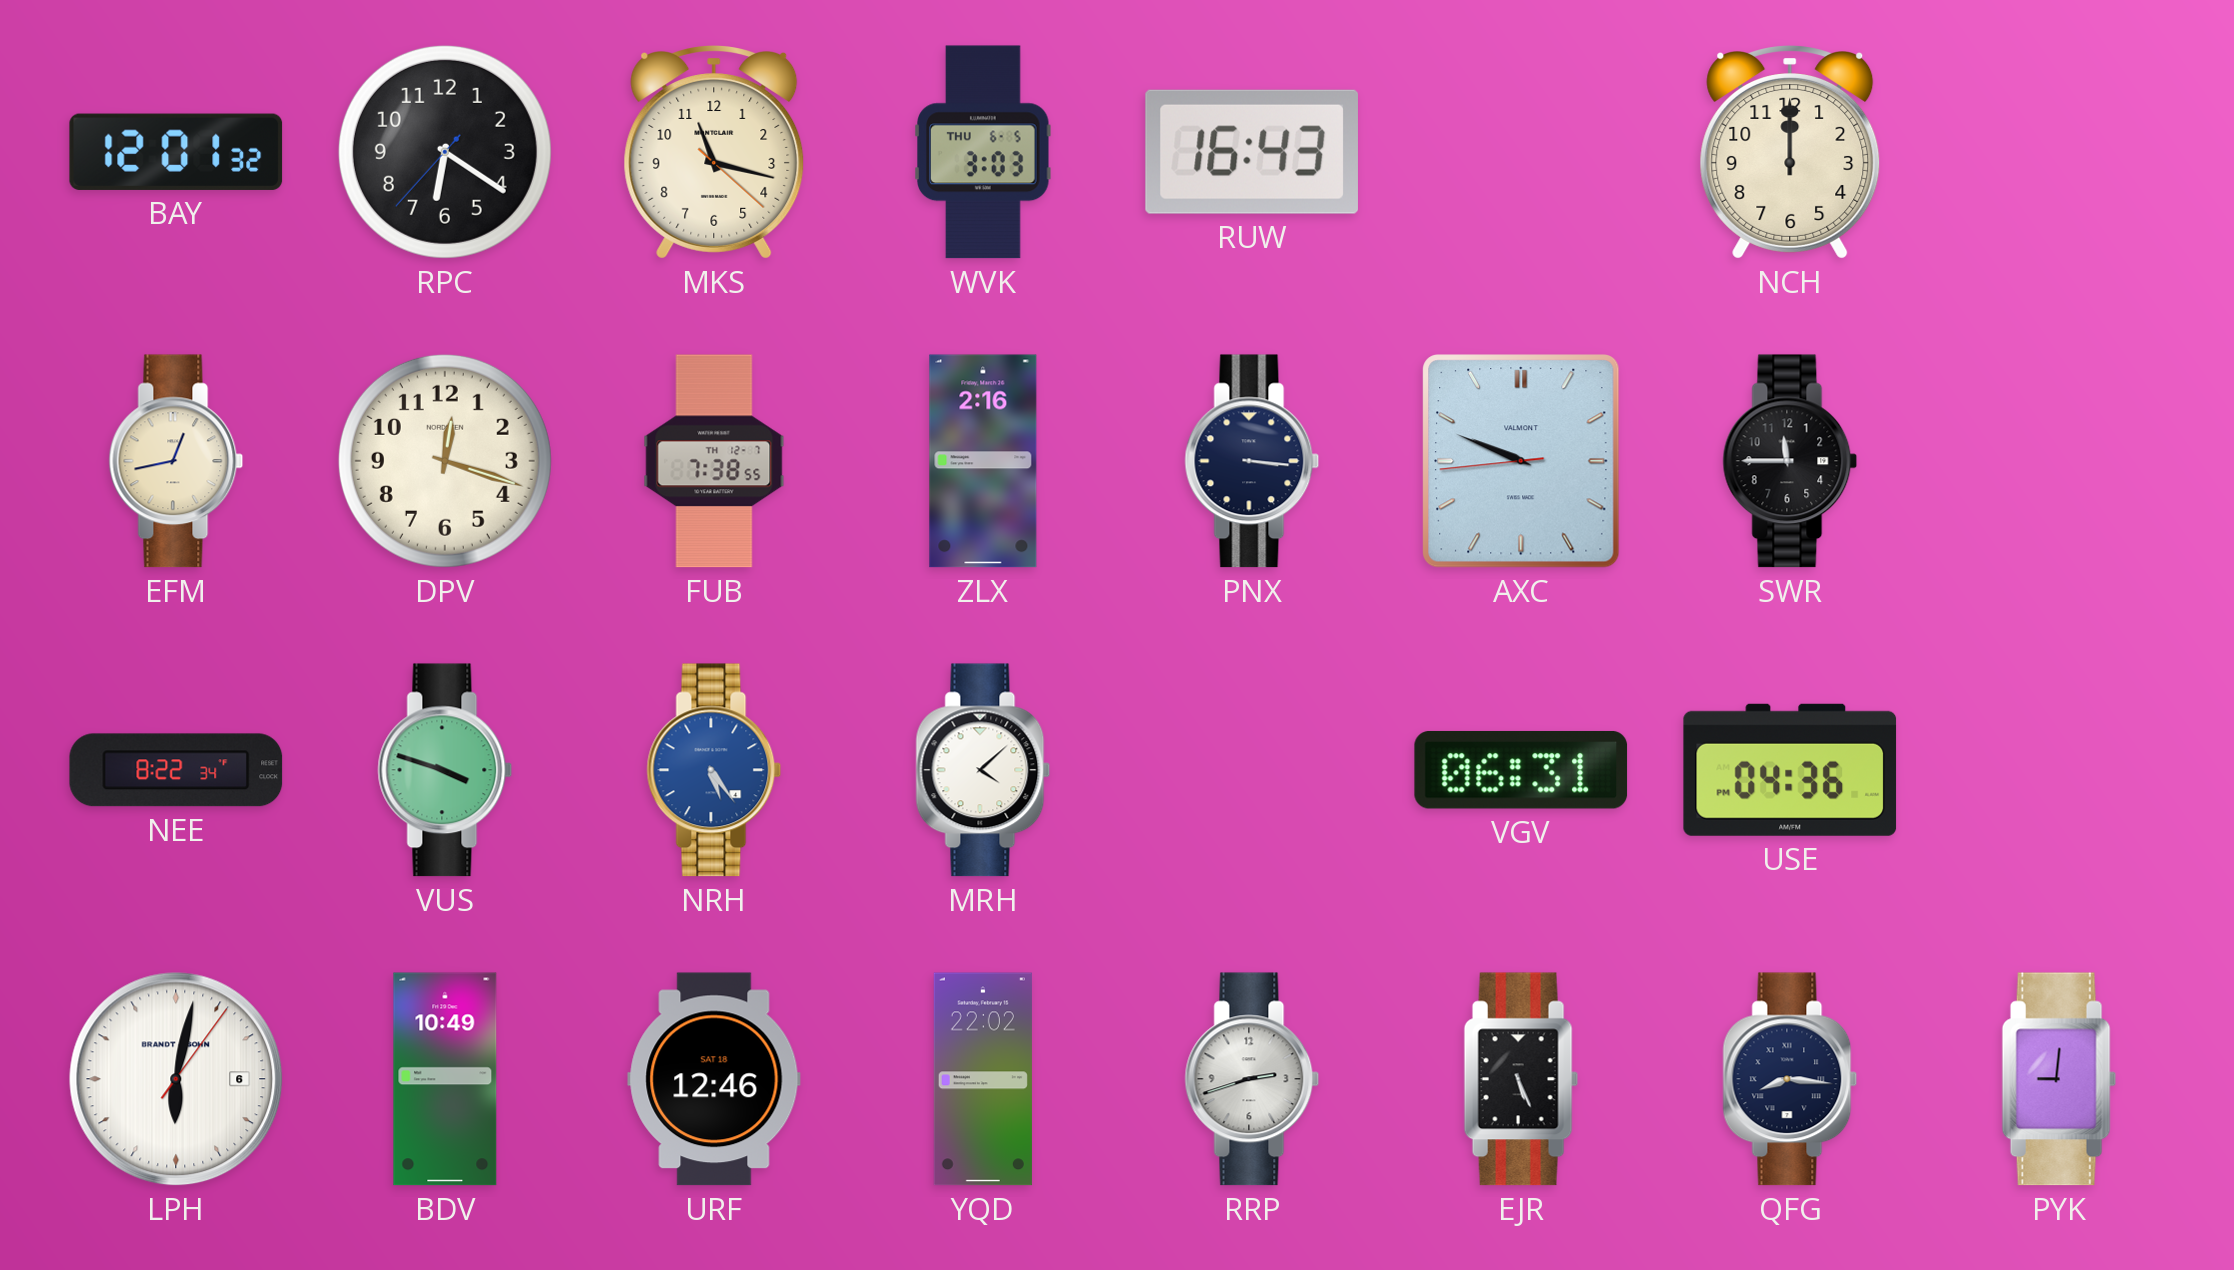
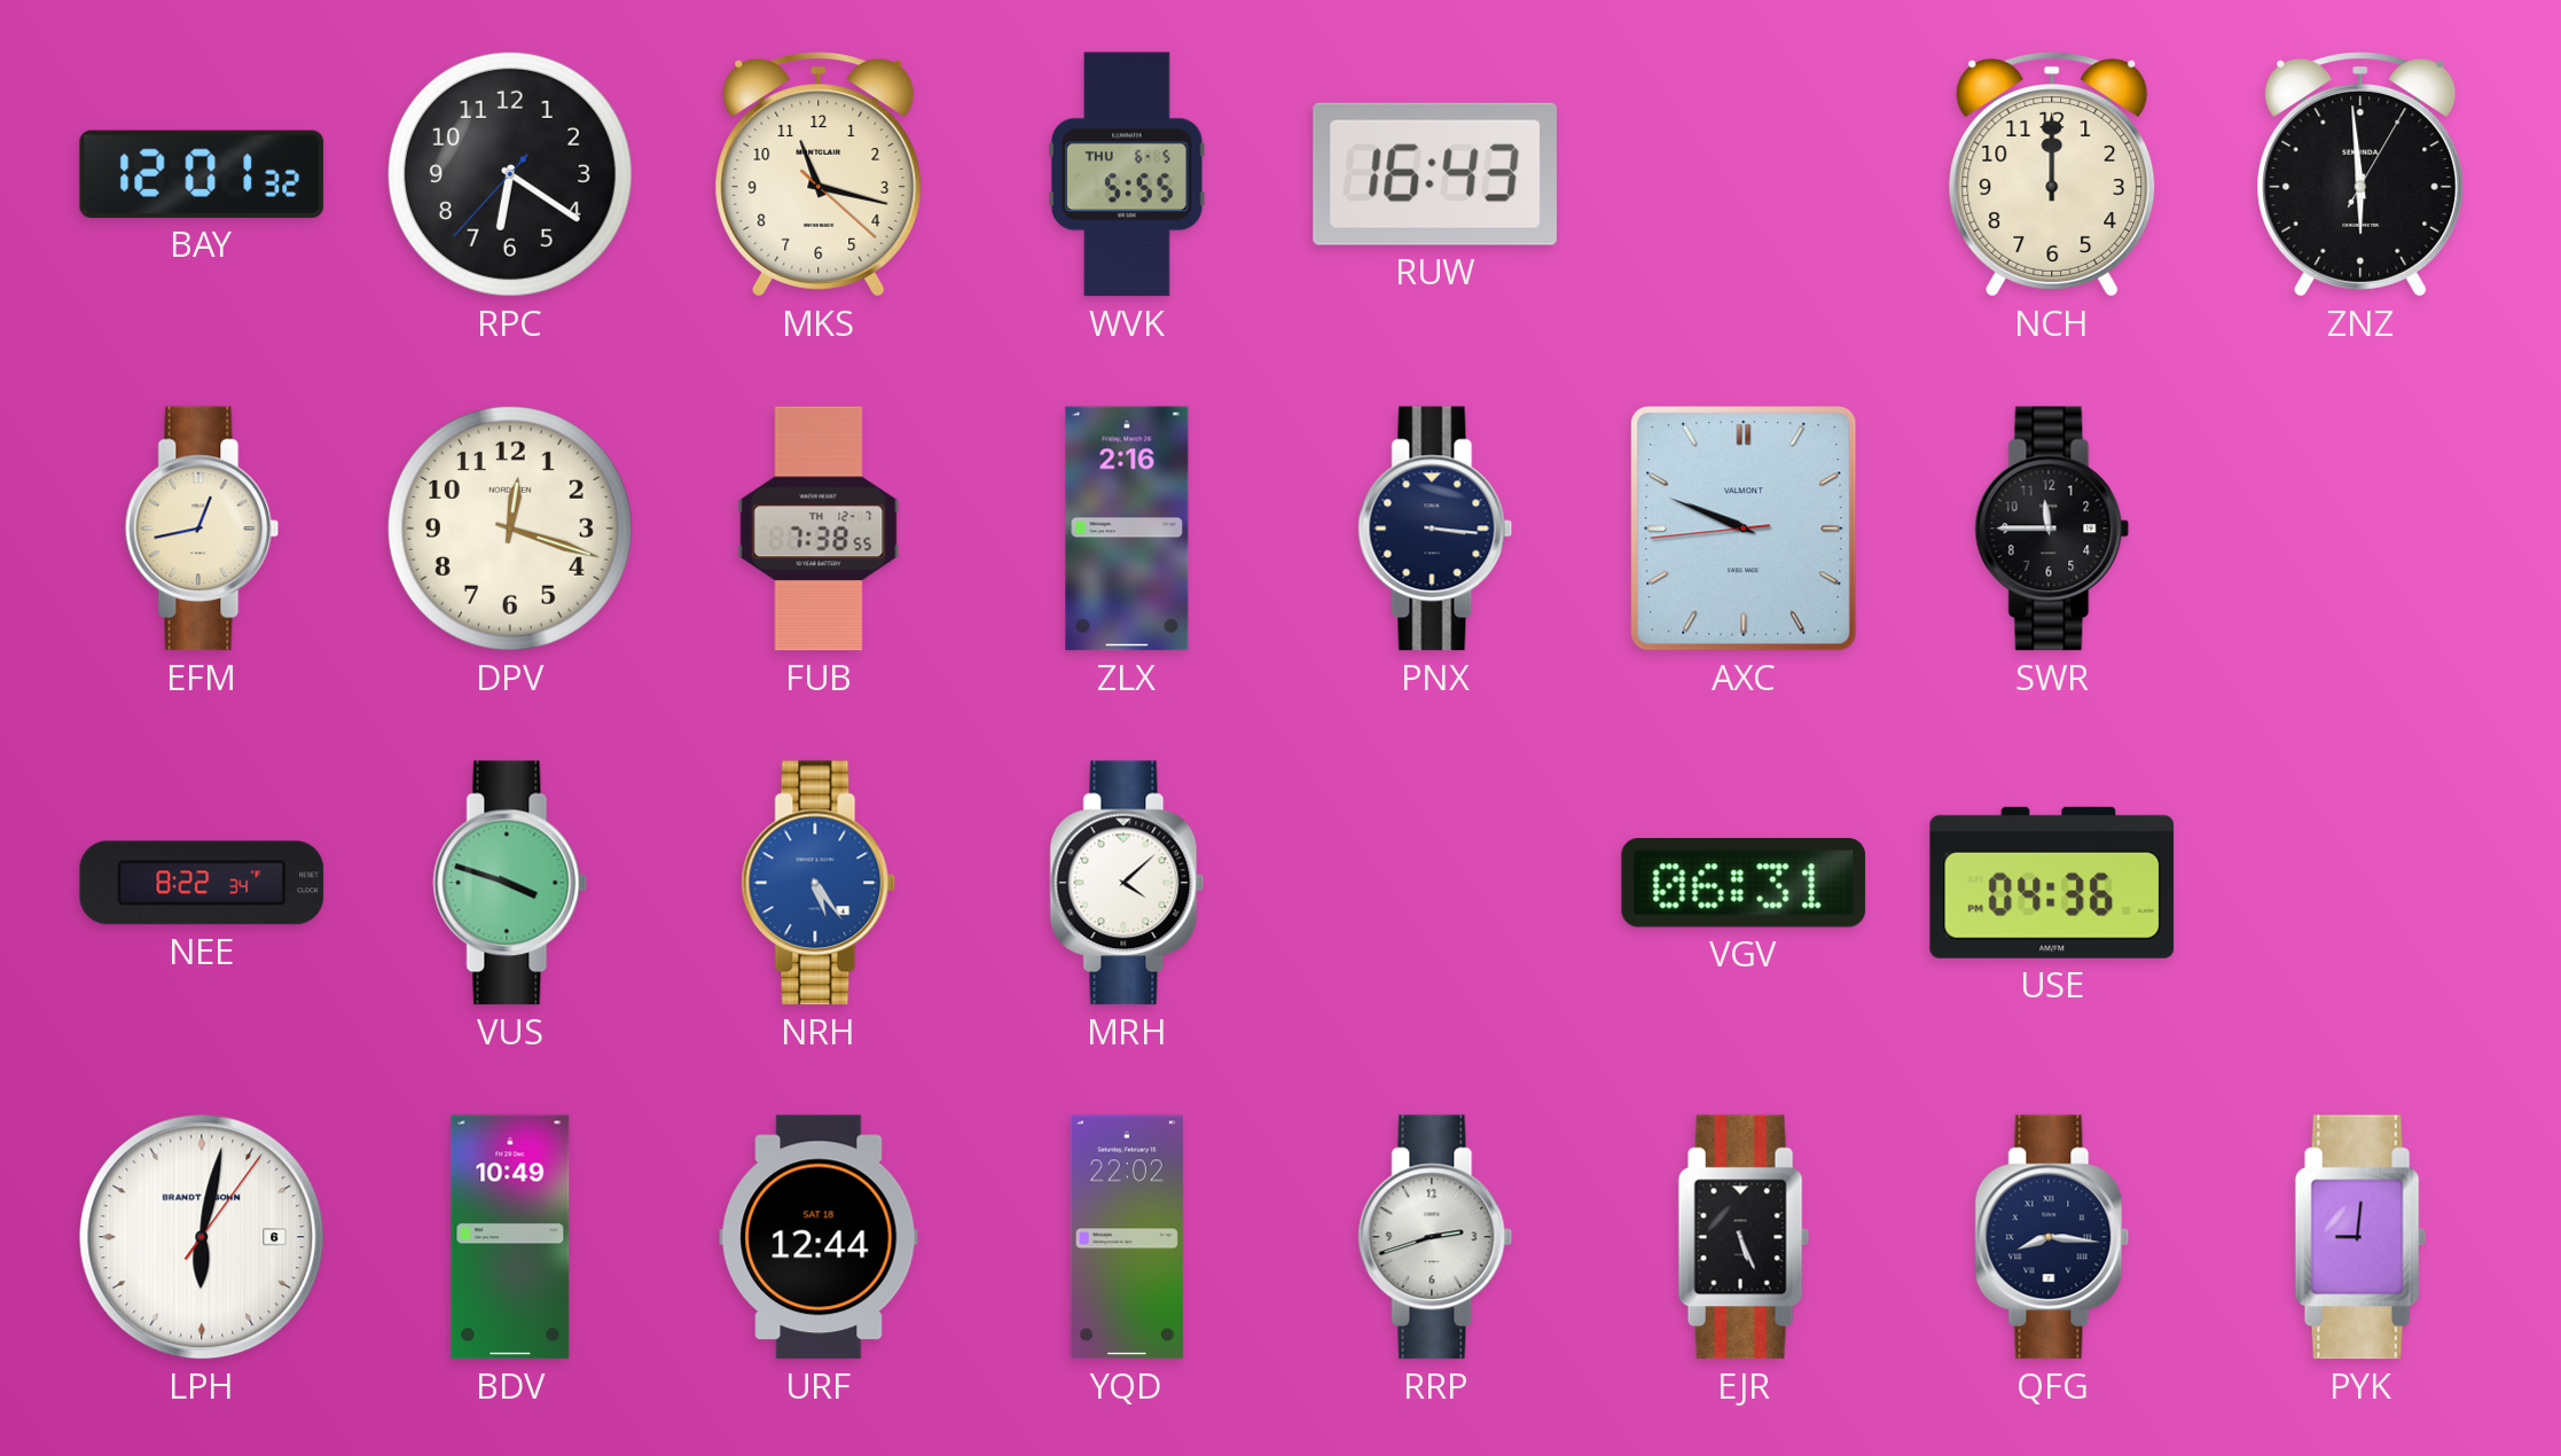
WVK: 3:03 -> 5:55 (1127, 174)
ZNZ: none -> 5:59 (2360, 175)
URF: 12:46 -> 12:44 (819, 1237)
